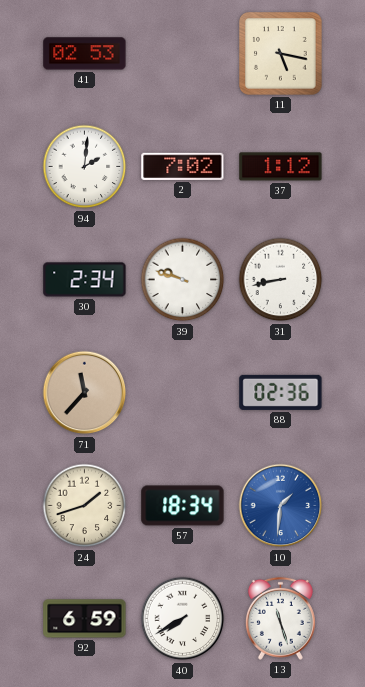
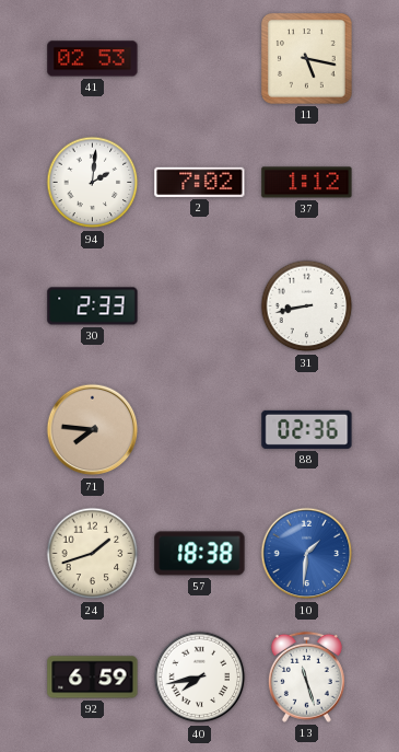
30: 2:34 -> 2:33 (93, 306)
39: 9:48 -> none (183, 280)
71: 11:37 -> 7:46 (93, 430)
57: 18:34 -> 18:38 (200, 554)
40: 7:40 -> 7:43 (200, 678)
